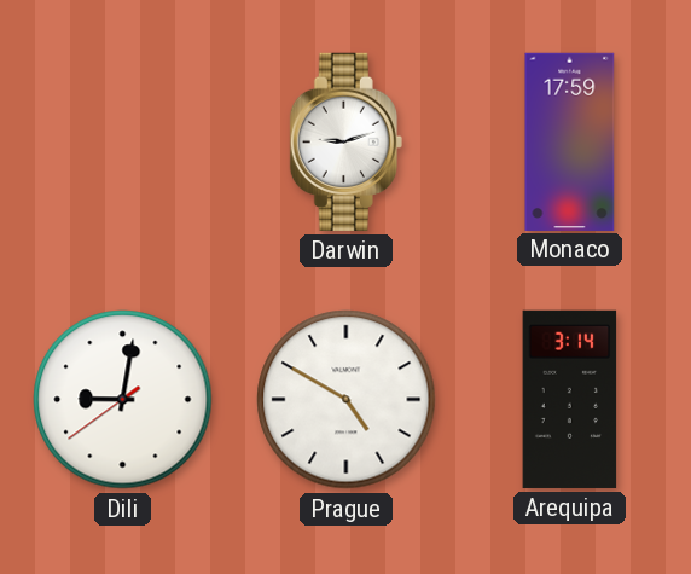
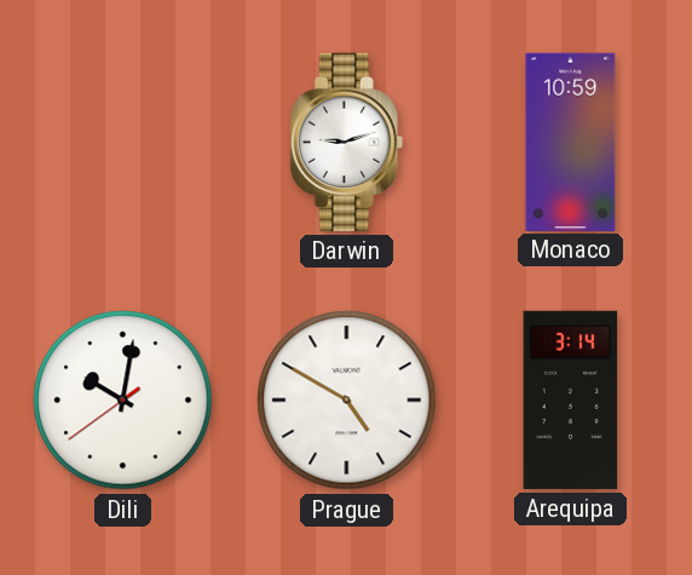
Monaco: 17:59 -> 10:59 (571, 142)
Dili: 9:01 -> 10:01 (123, 401)
